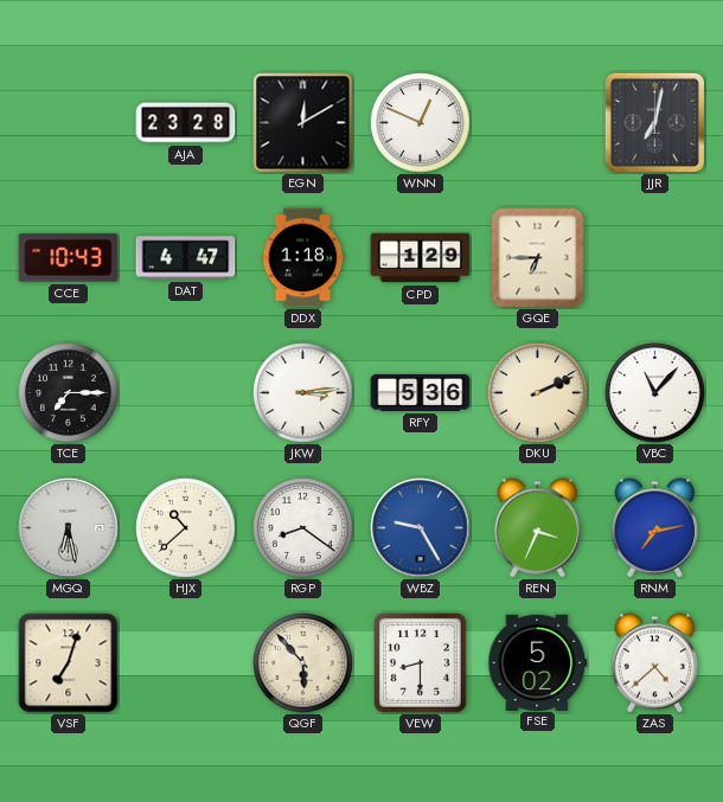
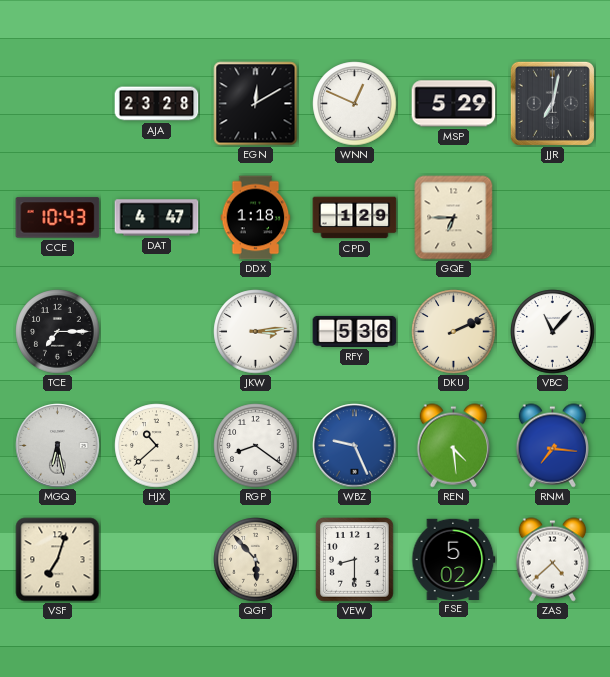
MSP: none -> 5:29 (454, 104)
WBZ: 9:25 -> 9:26 (355, 446)
REN: 3:34 -> 4:29 (453, 446)
RNM: 7:13 -> 7:16 (552, 446)
